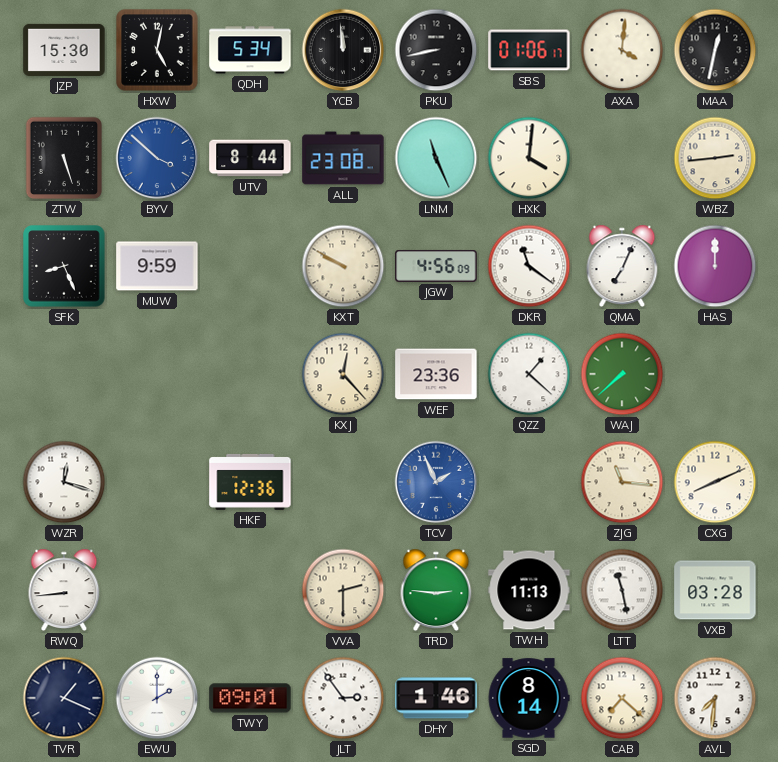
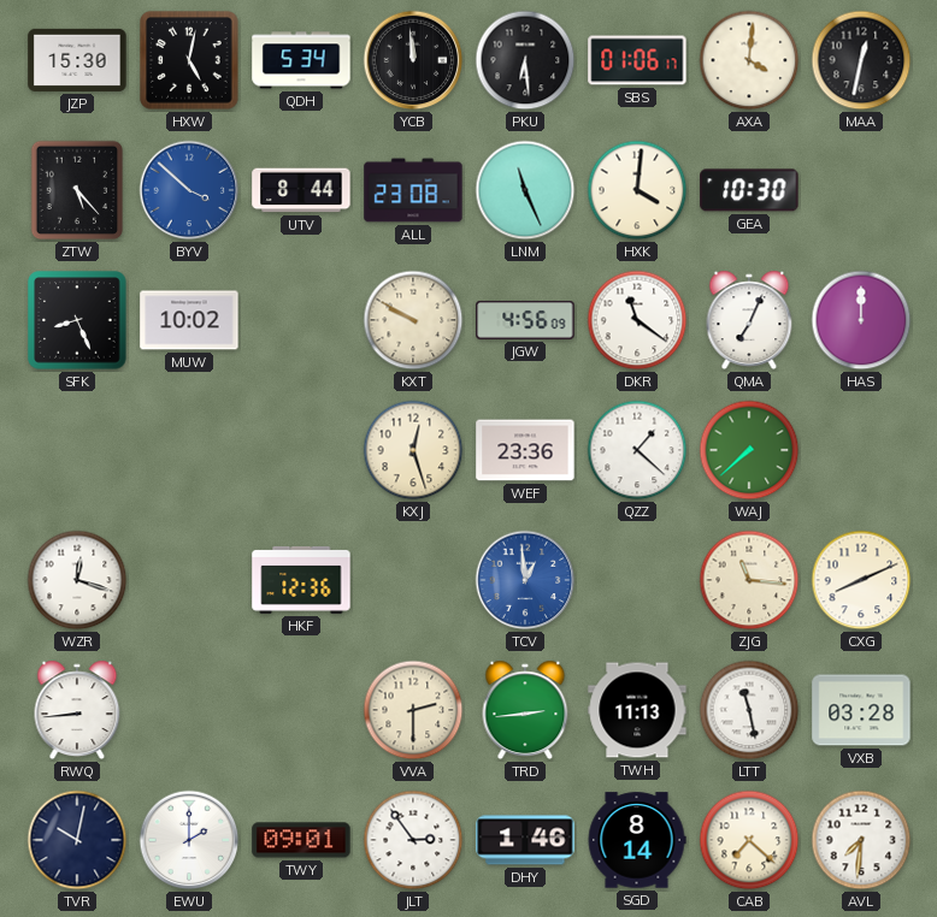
PKU: 8:43 -> 6:29 (525, 60)
ZTW: 5:27 -> 5:23 (77, 190)
GEA: none -> 10:30 (749, 190)
WBZ: 2:44 -> none (715, 158)
MUW: 9:59 -> 10:02 (189, 320)
KXJ: 12:23 -> 12:27 (413, 450)
TCV: 1:56 -> 12:59 (525, 580)
TRD: 2:46 -> 2:44 (525, 710)
TVR: 1:19 -> 10:02 (77, 840)
